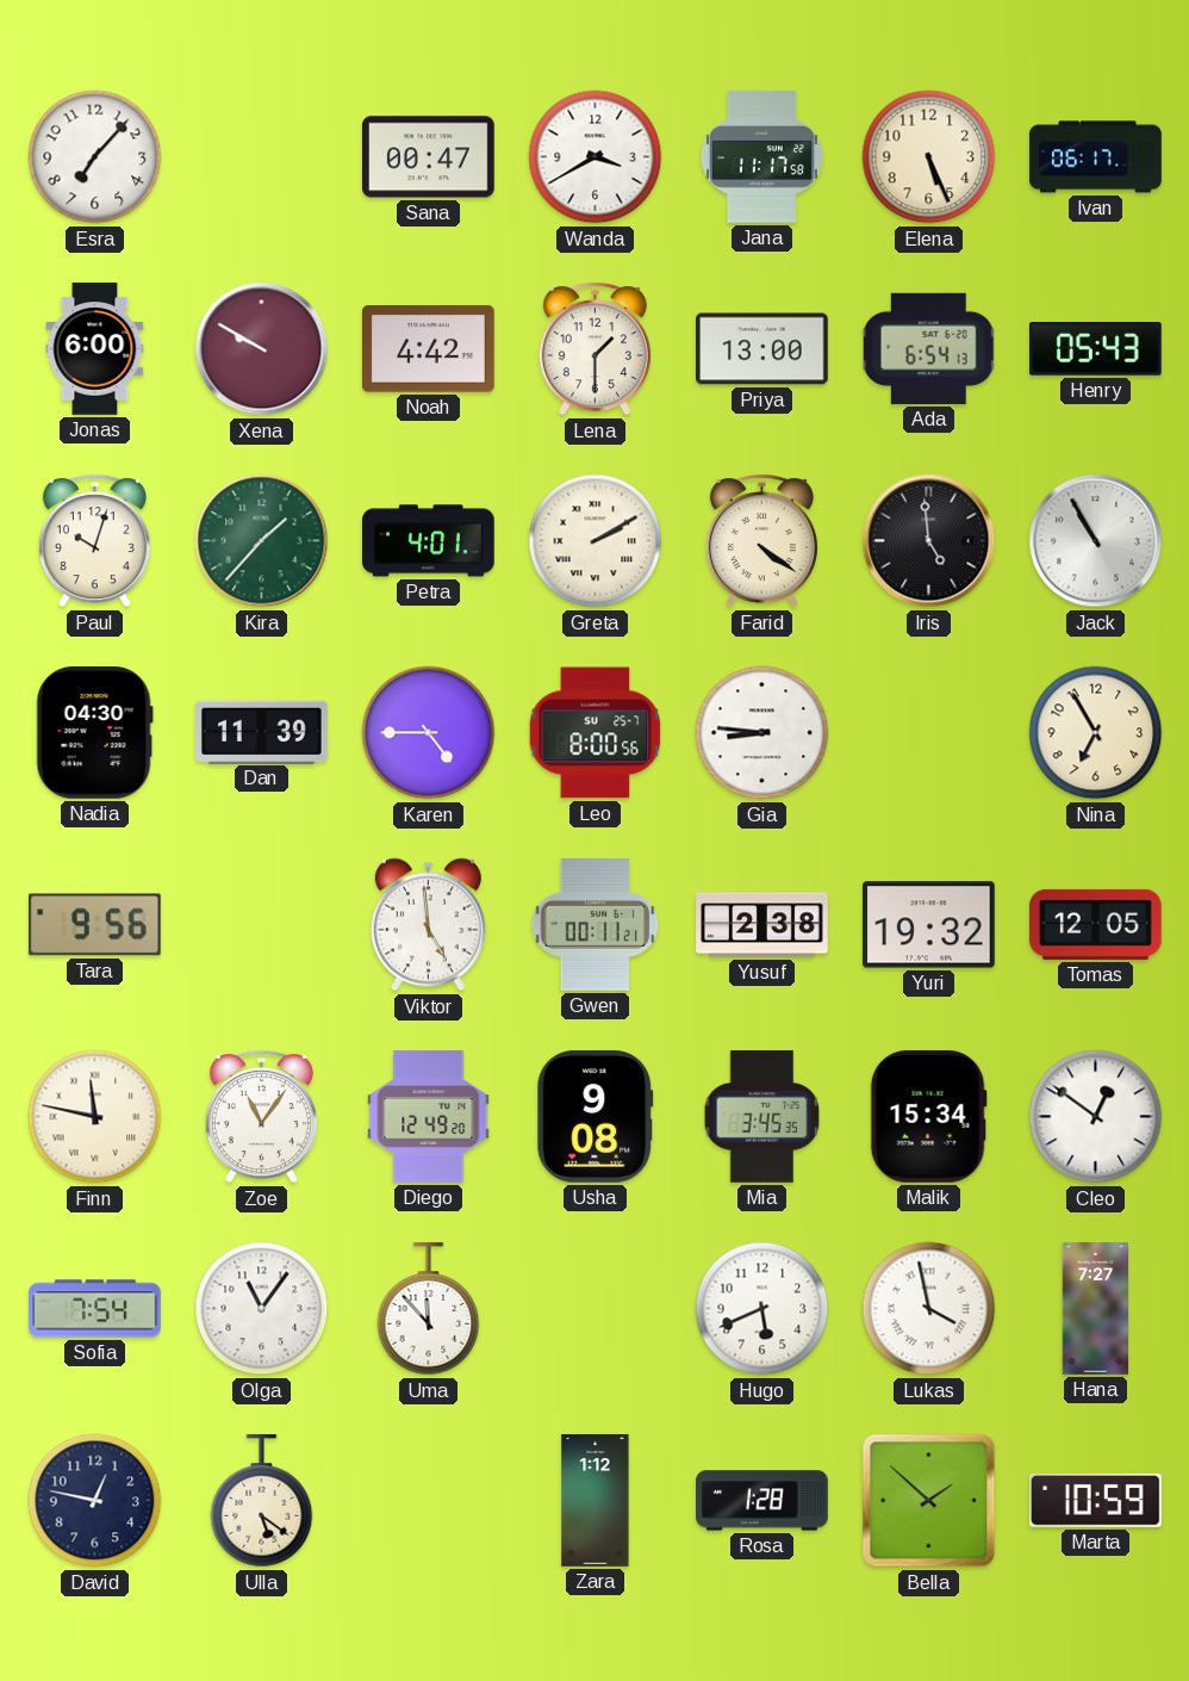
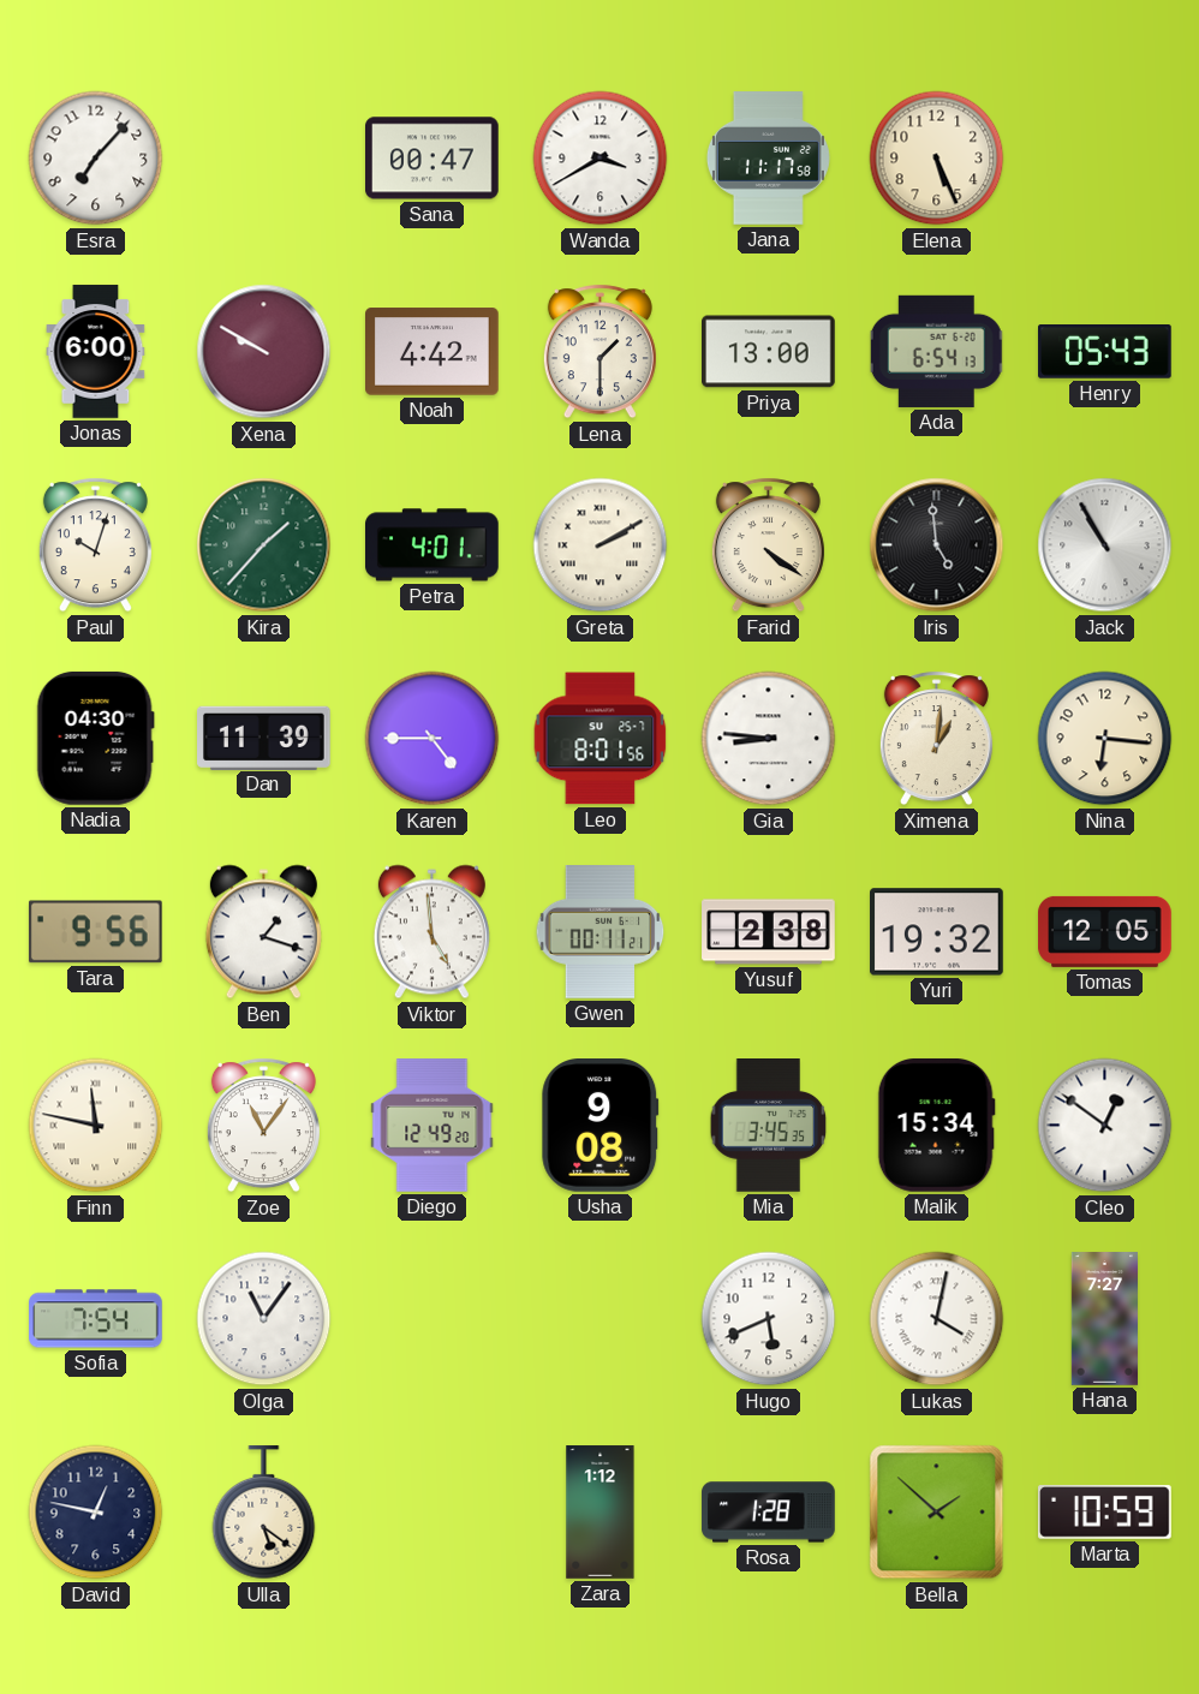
Ivan: 06:17 -> none (1096, 157)
Leo: 8:00 -> 8:01 (601, 739)
Ximena: none -> 1:01 (936, 739)
Nina: 6:55 -> 6:16 (1105, 739)
Ben: none -> 1:18 (263, 932)
Uma: 11:53 -> none (429, 1309)
Lukas: 3:58 -> 4:02 (937, 1319)
